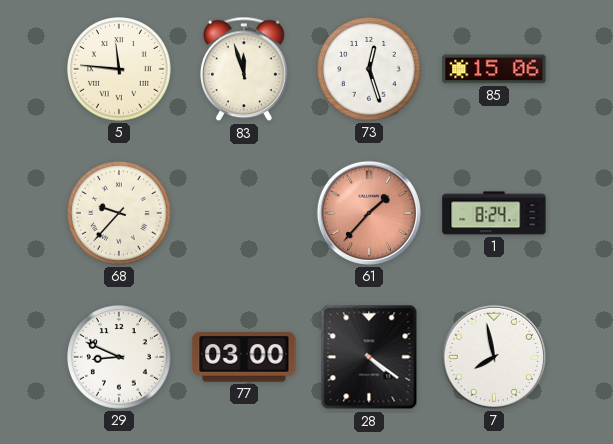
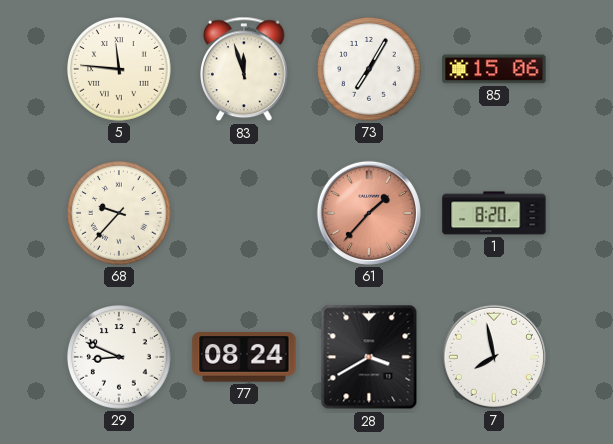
73: 12:27 -> 7:05 (370, 70)
1: 8:24 -> 8:20 (494, 213)
77: 03:00 -> 08:24 (244, 357)
28: 4:21 -> 3:40 (369, 357)
